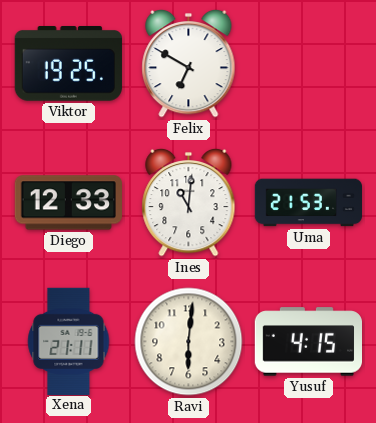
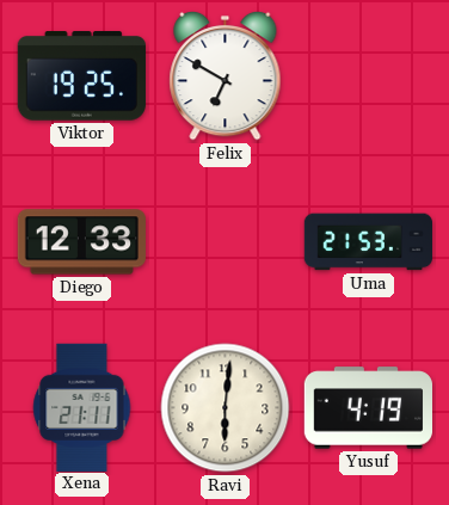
Ines: 11:01 -> none (189, 202)
Yusuf: 4:15 -> 4:19 (368, 408)
